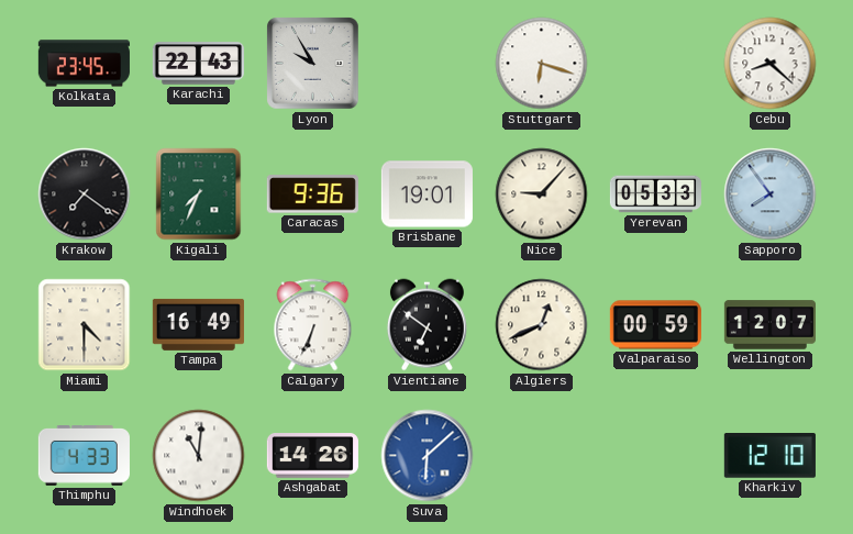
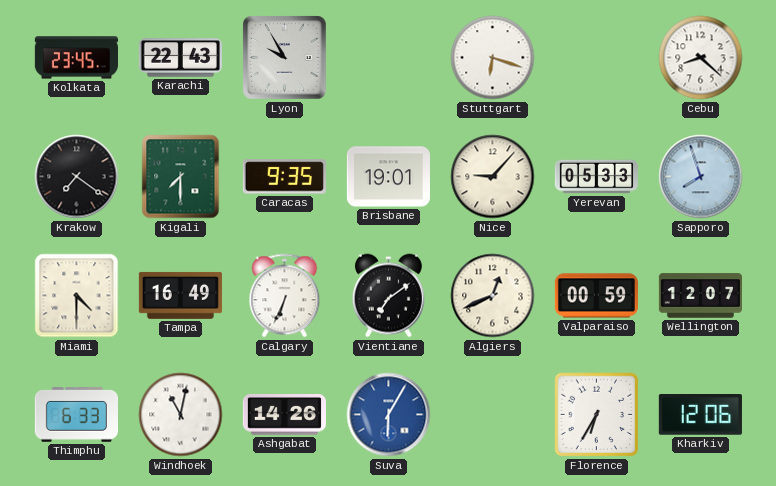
Kigali: 7:34 -> 7:30 (181, 177)
Caracas: 9:36 -> 9:35 (284, 177)
Sapporo: 7:54 -> 7:57 (701, 177)
Vientiane: 6:51 -> 7:09 (388, 296)
Thimphu: 4:33 -> 6:33 (76, 415)
Windhoek: 11:01 -> 11:02 (181, 415)
Suva: 6:08 -> 6:05 (389, 415)
Florence: none -> 6:35 (597, 415)
Kharkiv: 12:10 -> 12:06 (700, 415)
